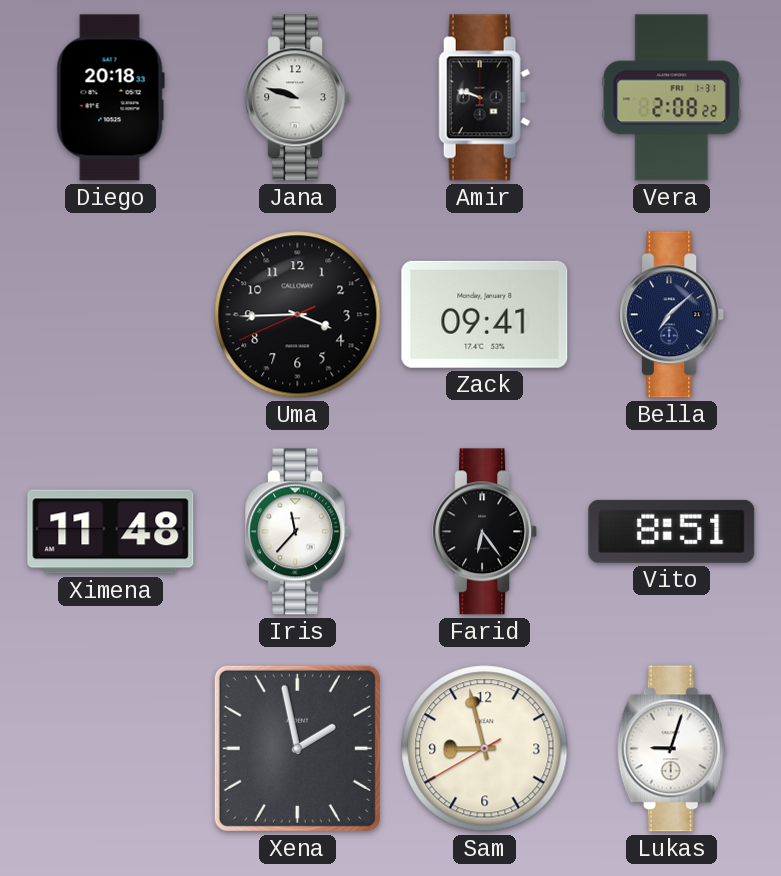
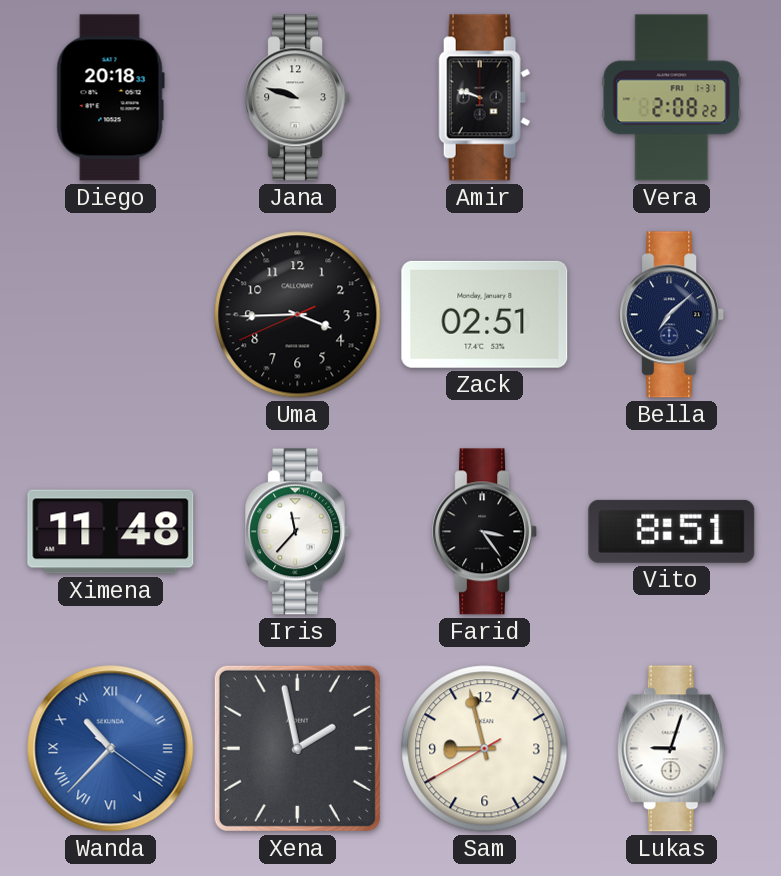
Zack: 09:41 -> 02:51 (485, 314)
Farid: 6:24 -> 3:24 (485, 532)
Wanda: none -> 10:37 (111, 749)
